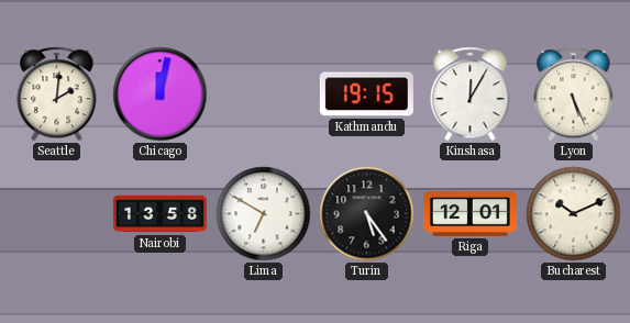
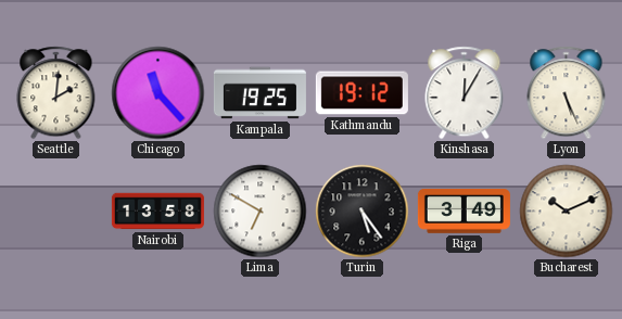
Chicago: 12:02 -> 11:23 (158, 93)
Kampala: none -> 19:25 (259, 93)
Kathmandu: 19:15 -> 19:12 (361, 93)
Riga: 12:01 -> 3:49 (464, 212)
